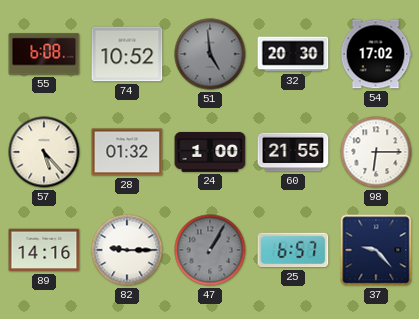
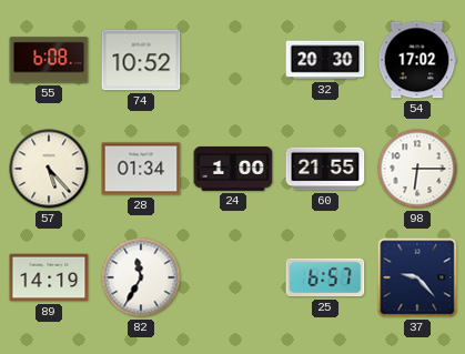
51: 4:59 -> none (210, 54)
28: 01:32 -> 01:34 (141, 169)
89: 14:16 -> 14:19 (49, 277)
82: 9:15 -> 11:35 (141, 277)
47: 1:05 -> none (210, 250)
